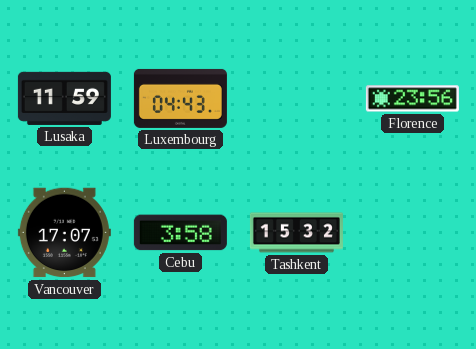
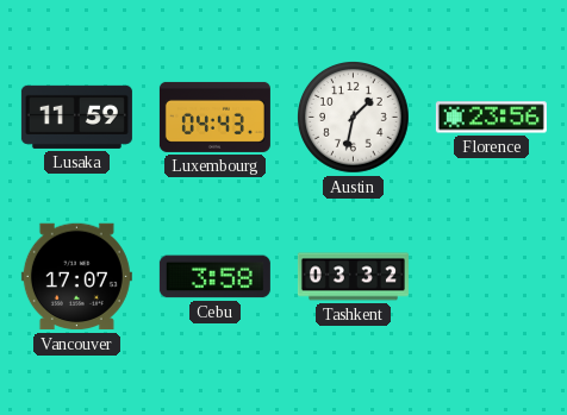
Austin: none -> 1:32 (354, 118)
Tashkent: 15:32 -> 03:32 (353, 277)
